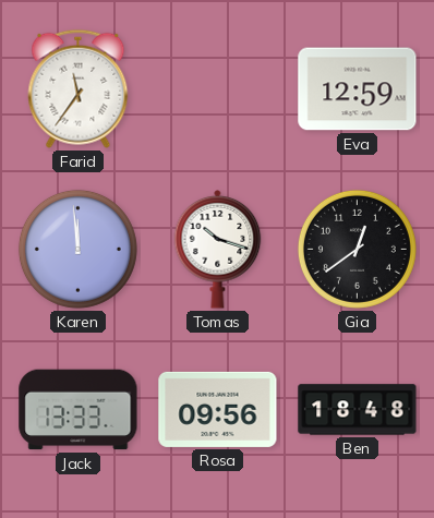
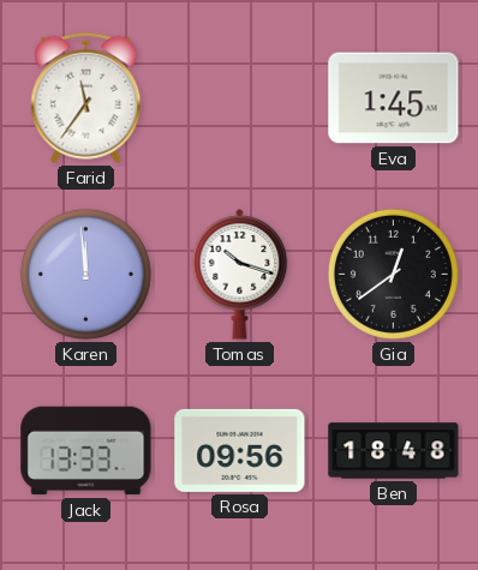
Eva: 12:59 -> 1:45 (394, 98)
